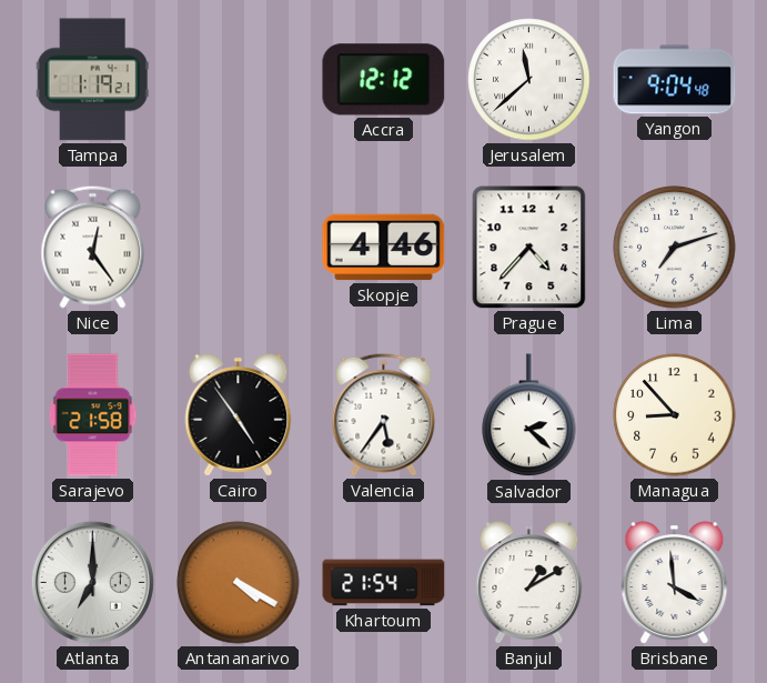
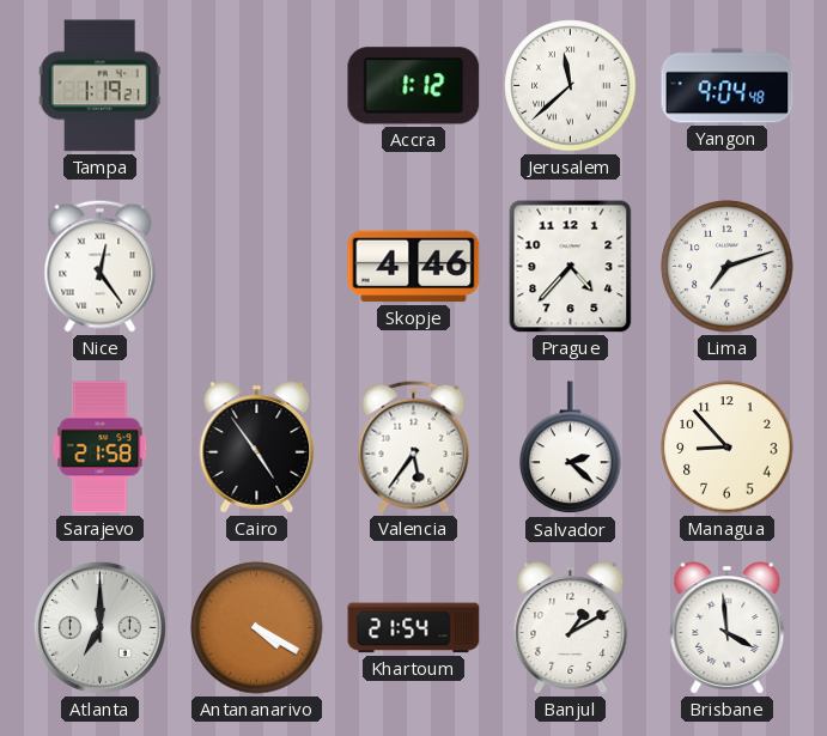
Accra: 12:12 -> 1:12 (414, 86)
